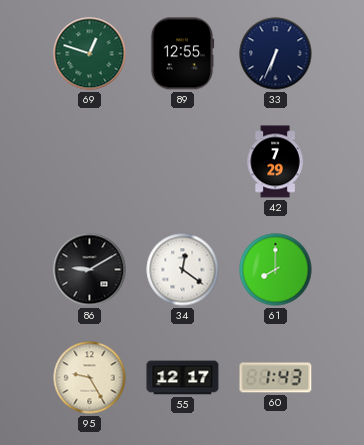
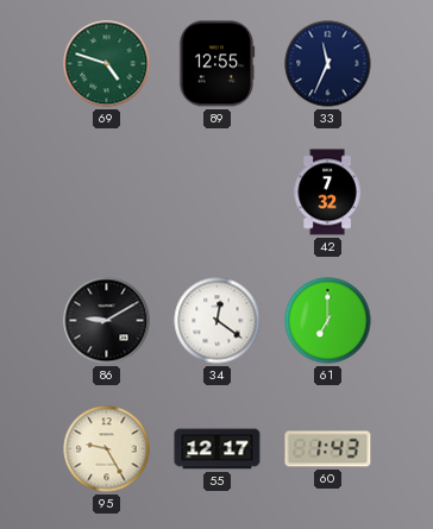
69: 12:48 -> 4:48 (107, 64)
33: 6:34 -> 11:34 (328, 64)
42: 7:29 -> 7:32 (327, 193)
61: 8:00 -> 7:00 (328, 321)
